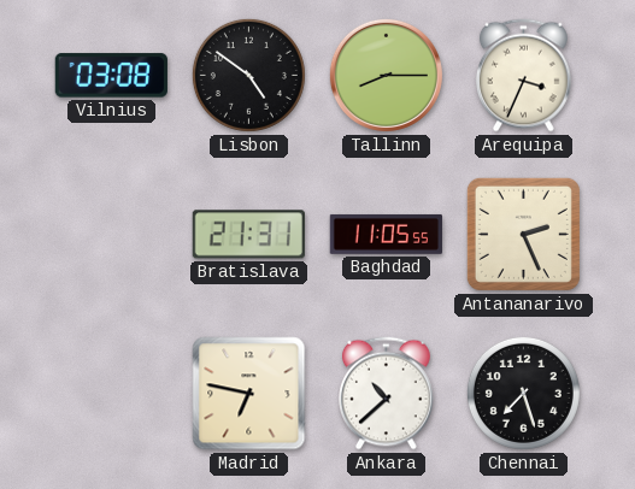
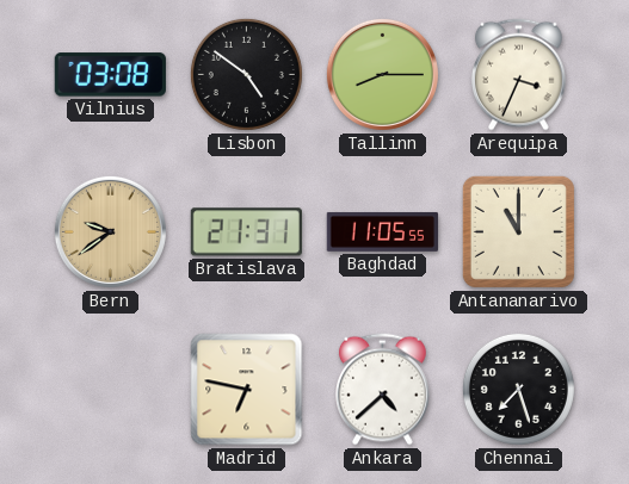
Bern: none -> 9:39 (110, 231)
Antananarivo: 2:26 -> 11:00 (518, 231)
Ankara: 10:38 -> 4:38 (383, 390)
